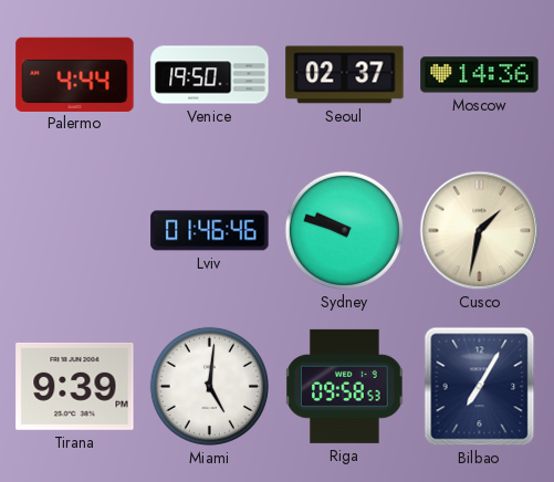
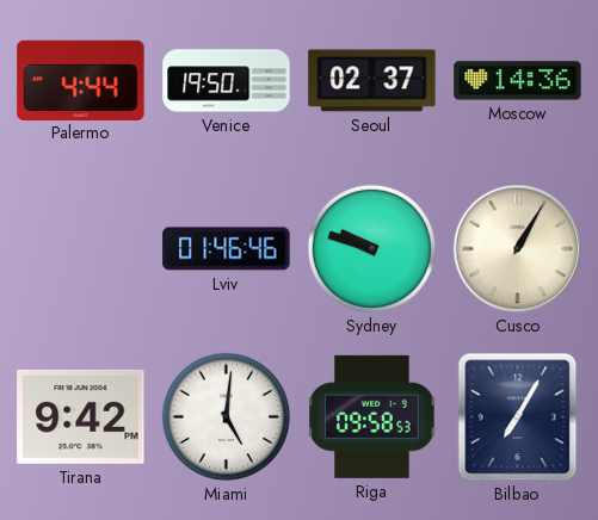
Cusco: 1:32 -> 1:05 (518, 249)
Tirana: 9:39 -> 9:42 (81, 416)
